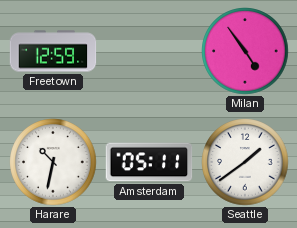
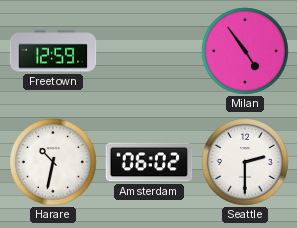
Amsterdam: 05:11 -> 06:02 (149, 162)
Seattle: 1:39 -> 2:30 (245, 162)
